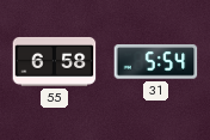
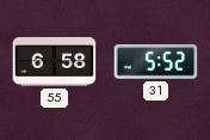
31: 5:54 -> 5:52 (156, 62)
